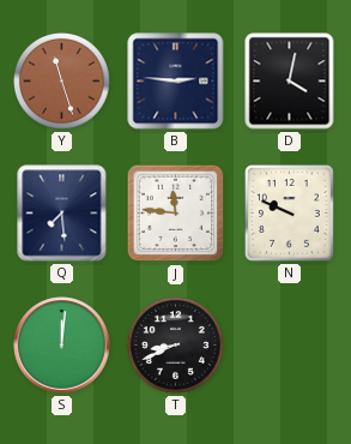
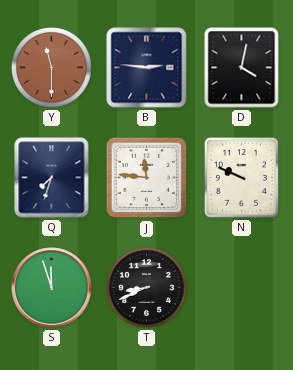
Y: 11:27 -> 11:30 (52, 68)
Q: 7:29 -> 7:33 (52, 178)
S: 12:01 -> 11:57 (52, 288)
